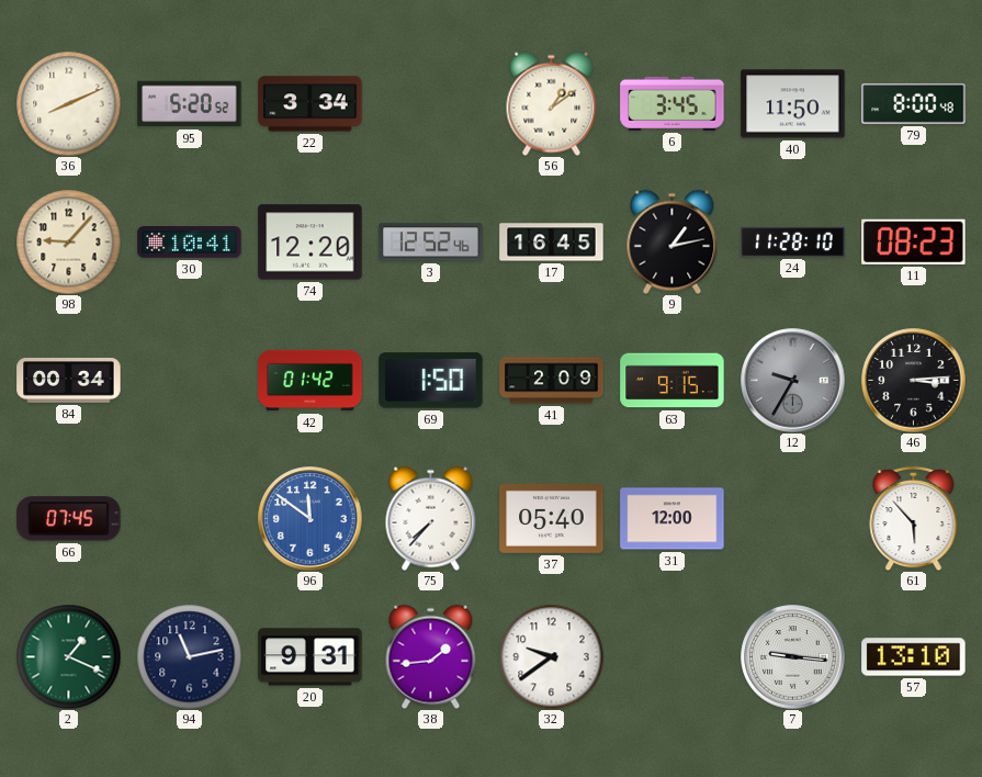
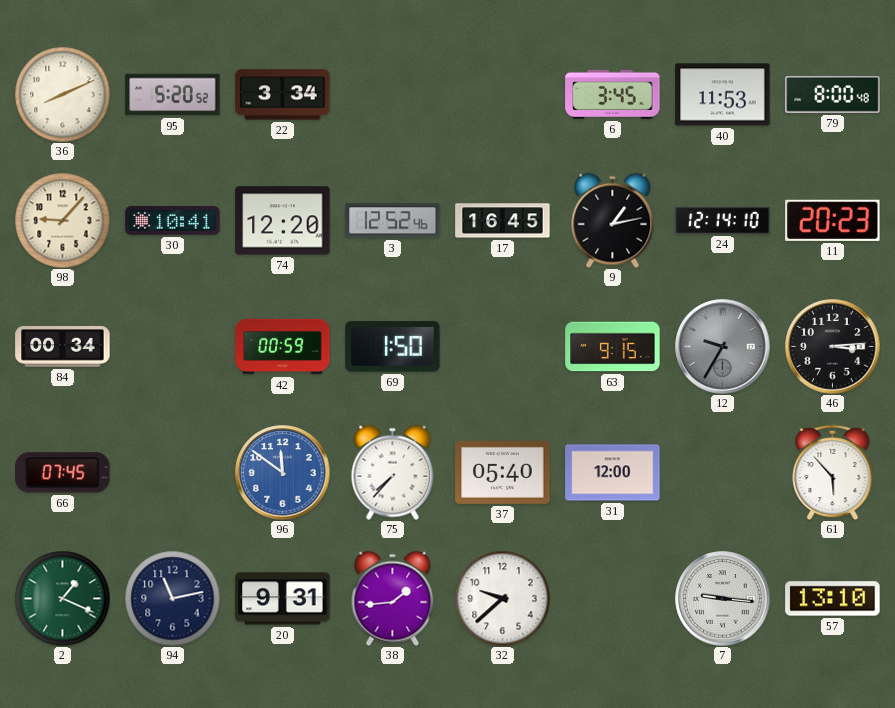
56: 1:09 -> none (552, 103)
40: 11:50 -> 11:53 (723, 95)
24: 11:28 -> 12:14 (723, 220)
11: 08:23 -> 20:23 (833, 220)
42: 01:42 -> 00:59 (283, 347)
41: 2:09 -> none (552, 381)
32: 9:39 -> 9:38 (502, 598)
